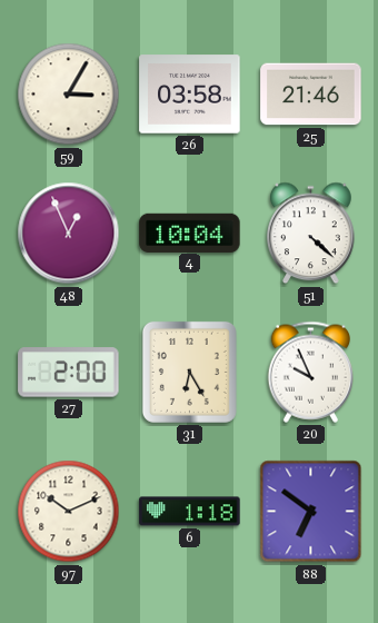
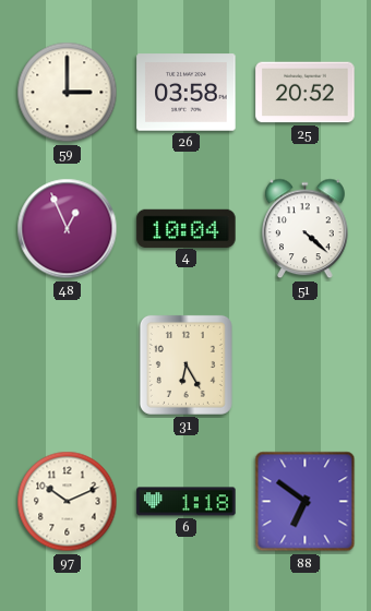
59: 3:05 -> 3:00 (68, 93)
25: 21:46 -> 20:52 (306, 93)
27: 2:00 -> none (69, 373)
20: 9:56 -> none (310, 372)
